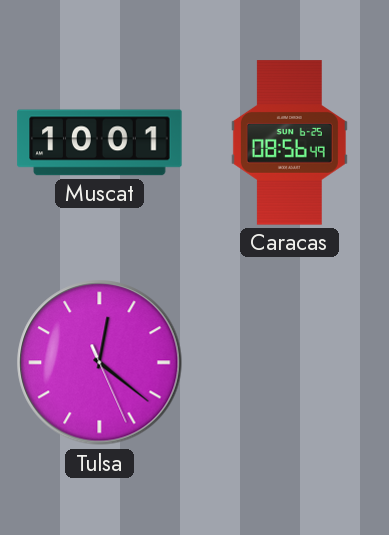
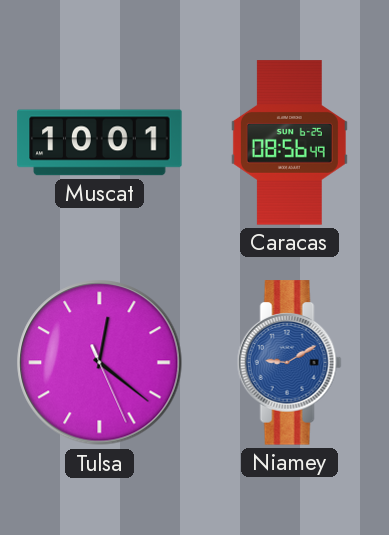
Niamey: none -> 9:10 (289, 363)
